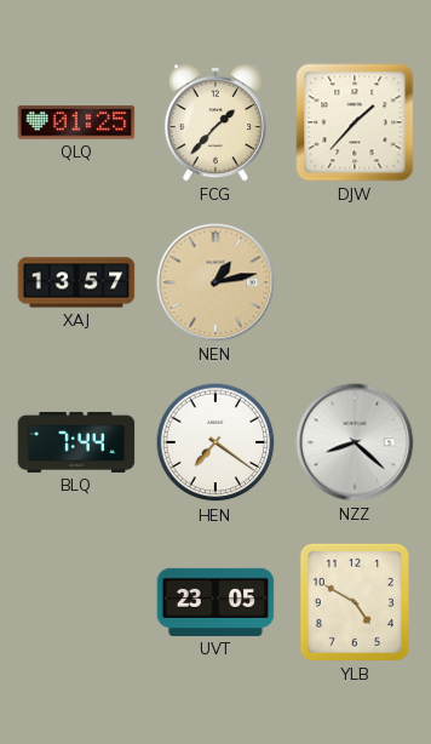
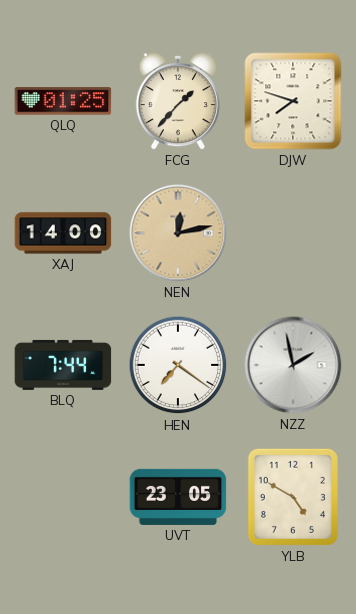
DJW: 1:37 -> 7:48 (293, 101)
XAJ: 13:57 -> 14:00 (63, 233)
NEN: 1:13 -> 12:13 (178, 233)
NZZ: 8:22 -> 1:58 (293, 365)
